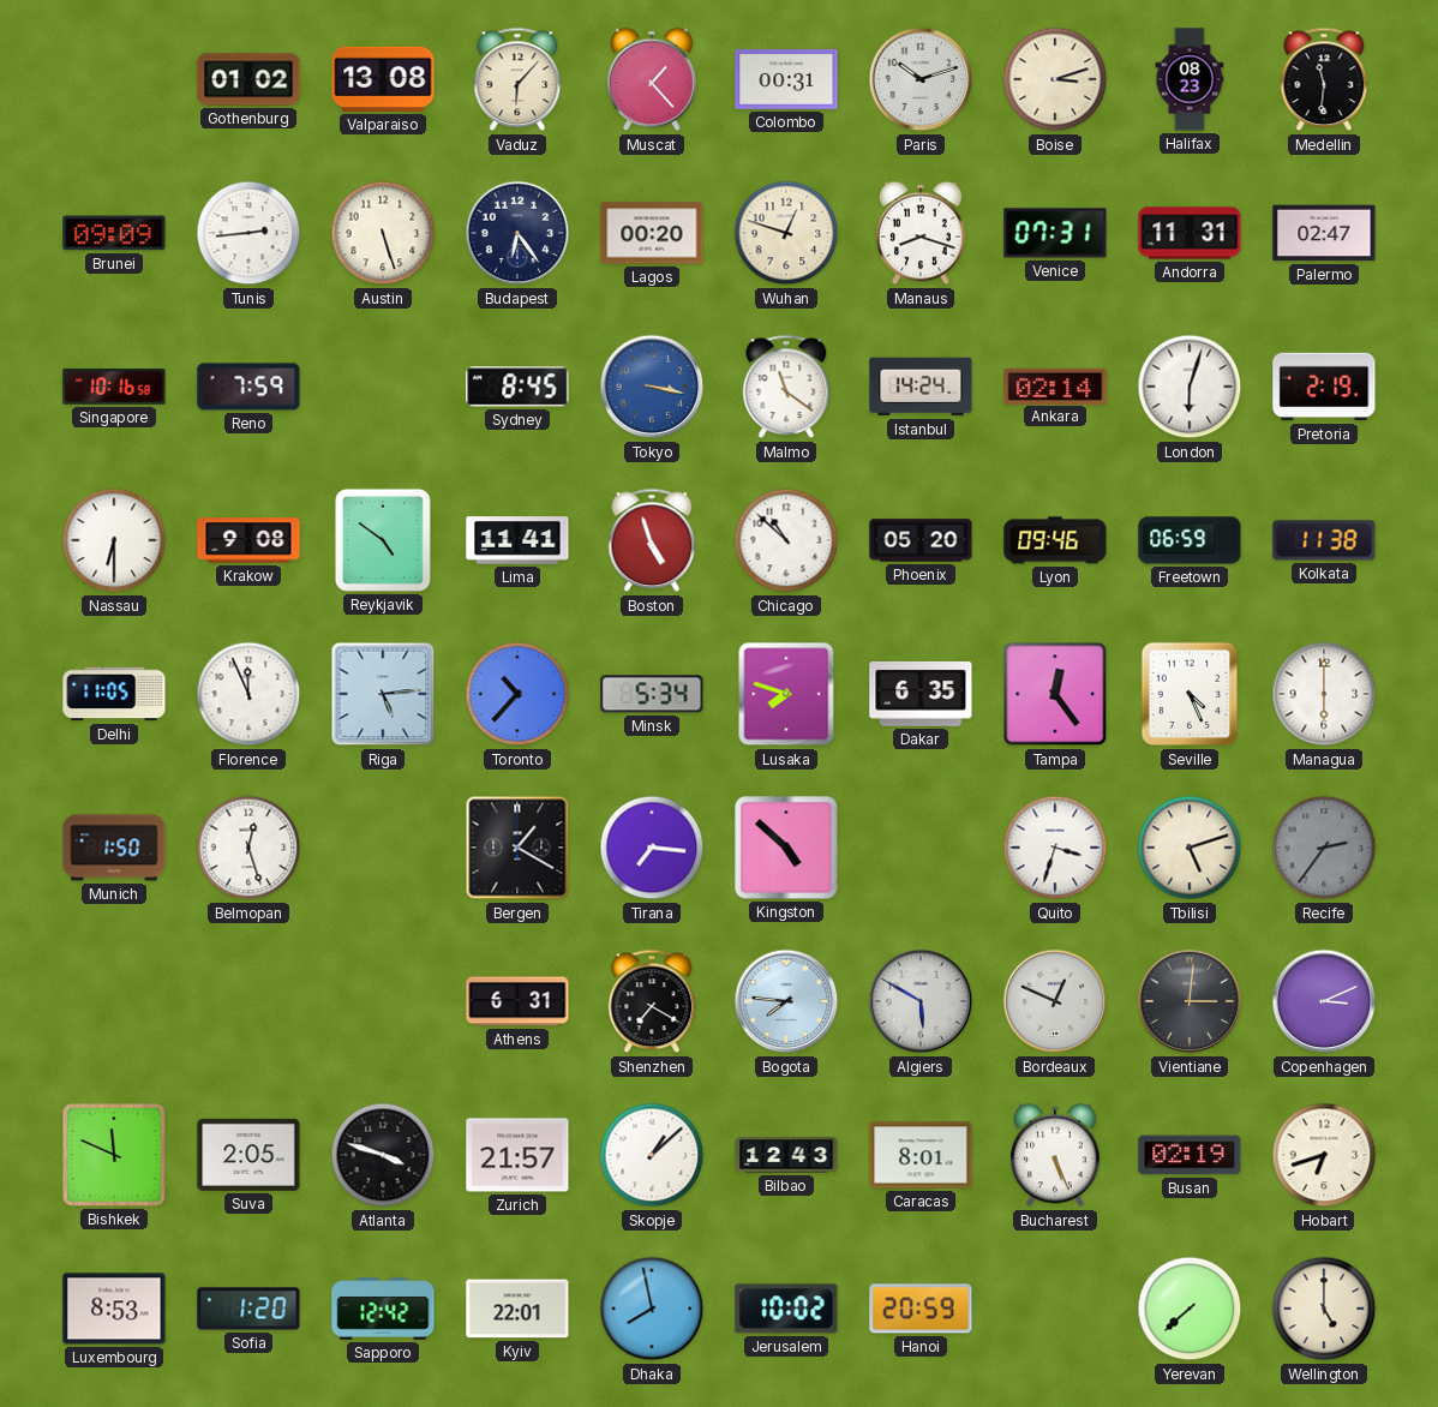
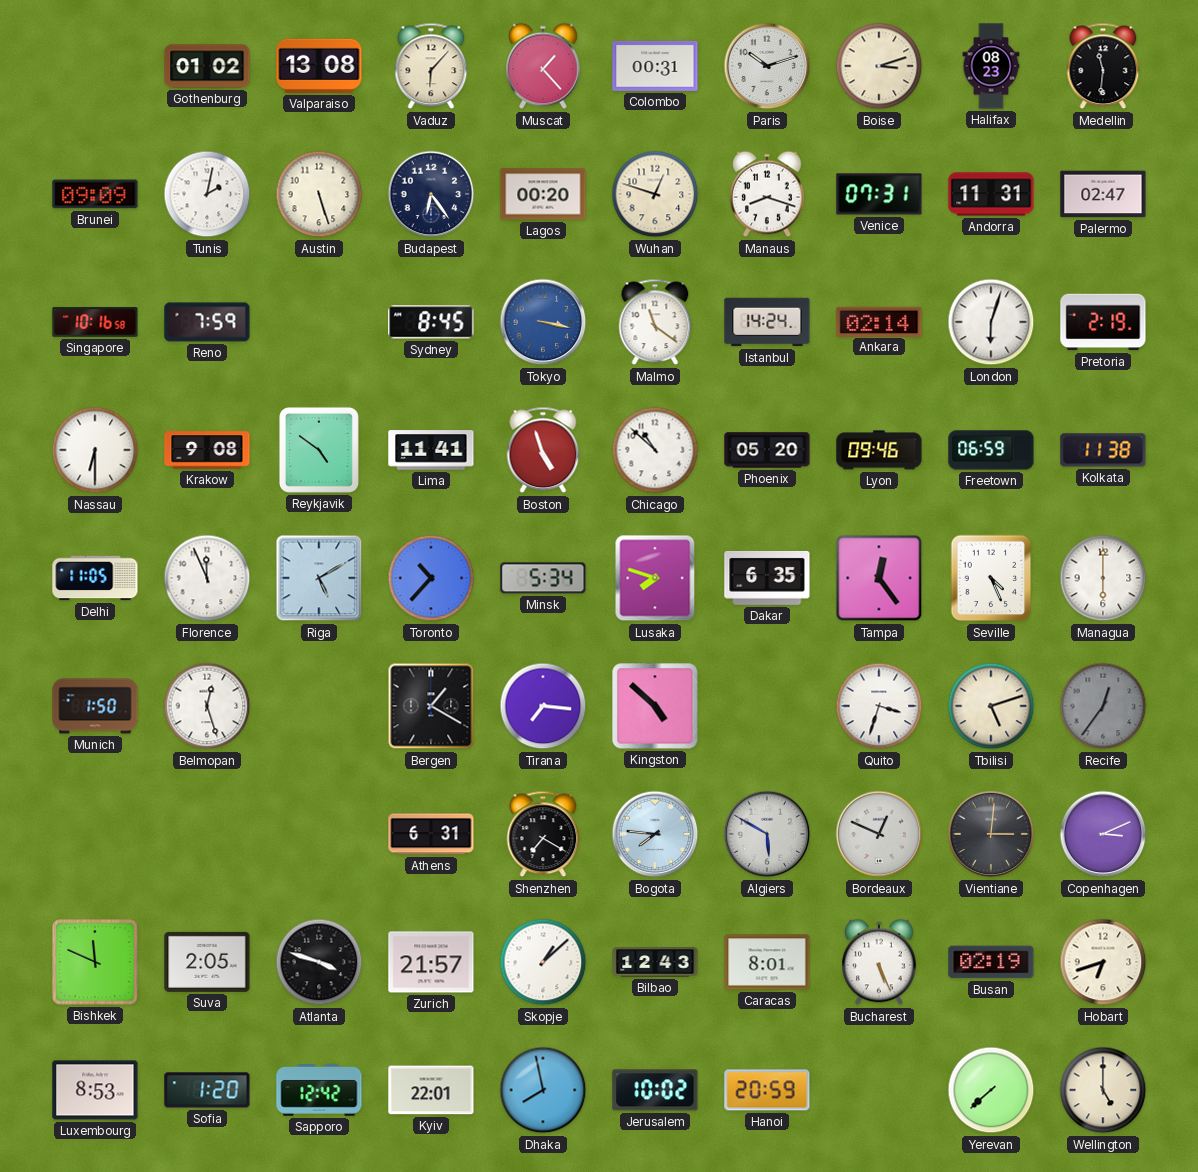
Tunis: 2:44 -> 2:02 (207, 194)
Riga: 5:14 -> 5:10 (319, 578)
Recife: 2:36 -> 12:36 (1103, 706)
